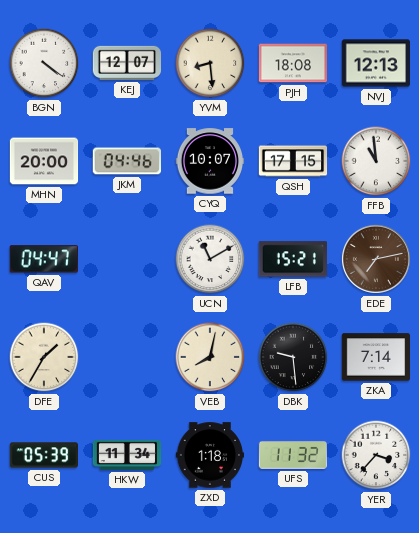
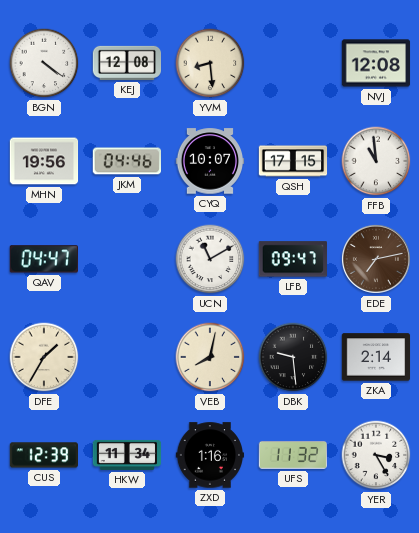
KEJ: 12:07 -> 12:08 (126, 63)
PJH: 18:08 -> none (293, 63)
NVJ: 12:13 -> 12:08 (376, 63)
MHN: 20:00 -> 19:56 (44, 161)
LFB: 15:21 -> 09:47 (293, 259)
ZKA: 7:14 -> 2:14 (376, 357)
CUS: 05:39 -> 12:39 (43, 455)
ZXD: 1:18 -> 1:16 (210, 455)
YER: 3:37 -> 3:25 (376, 455)
